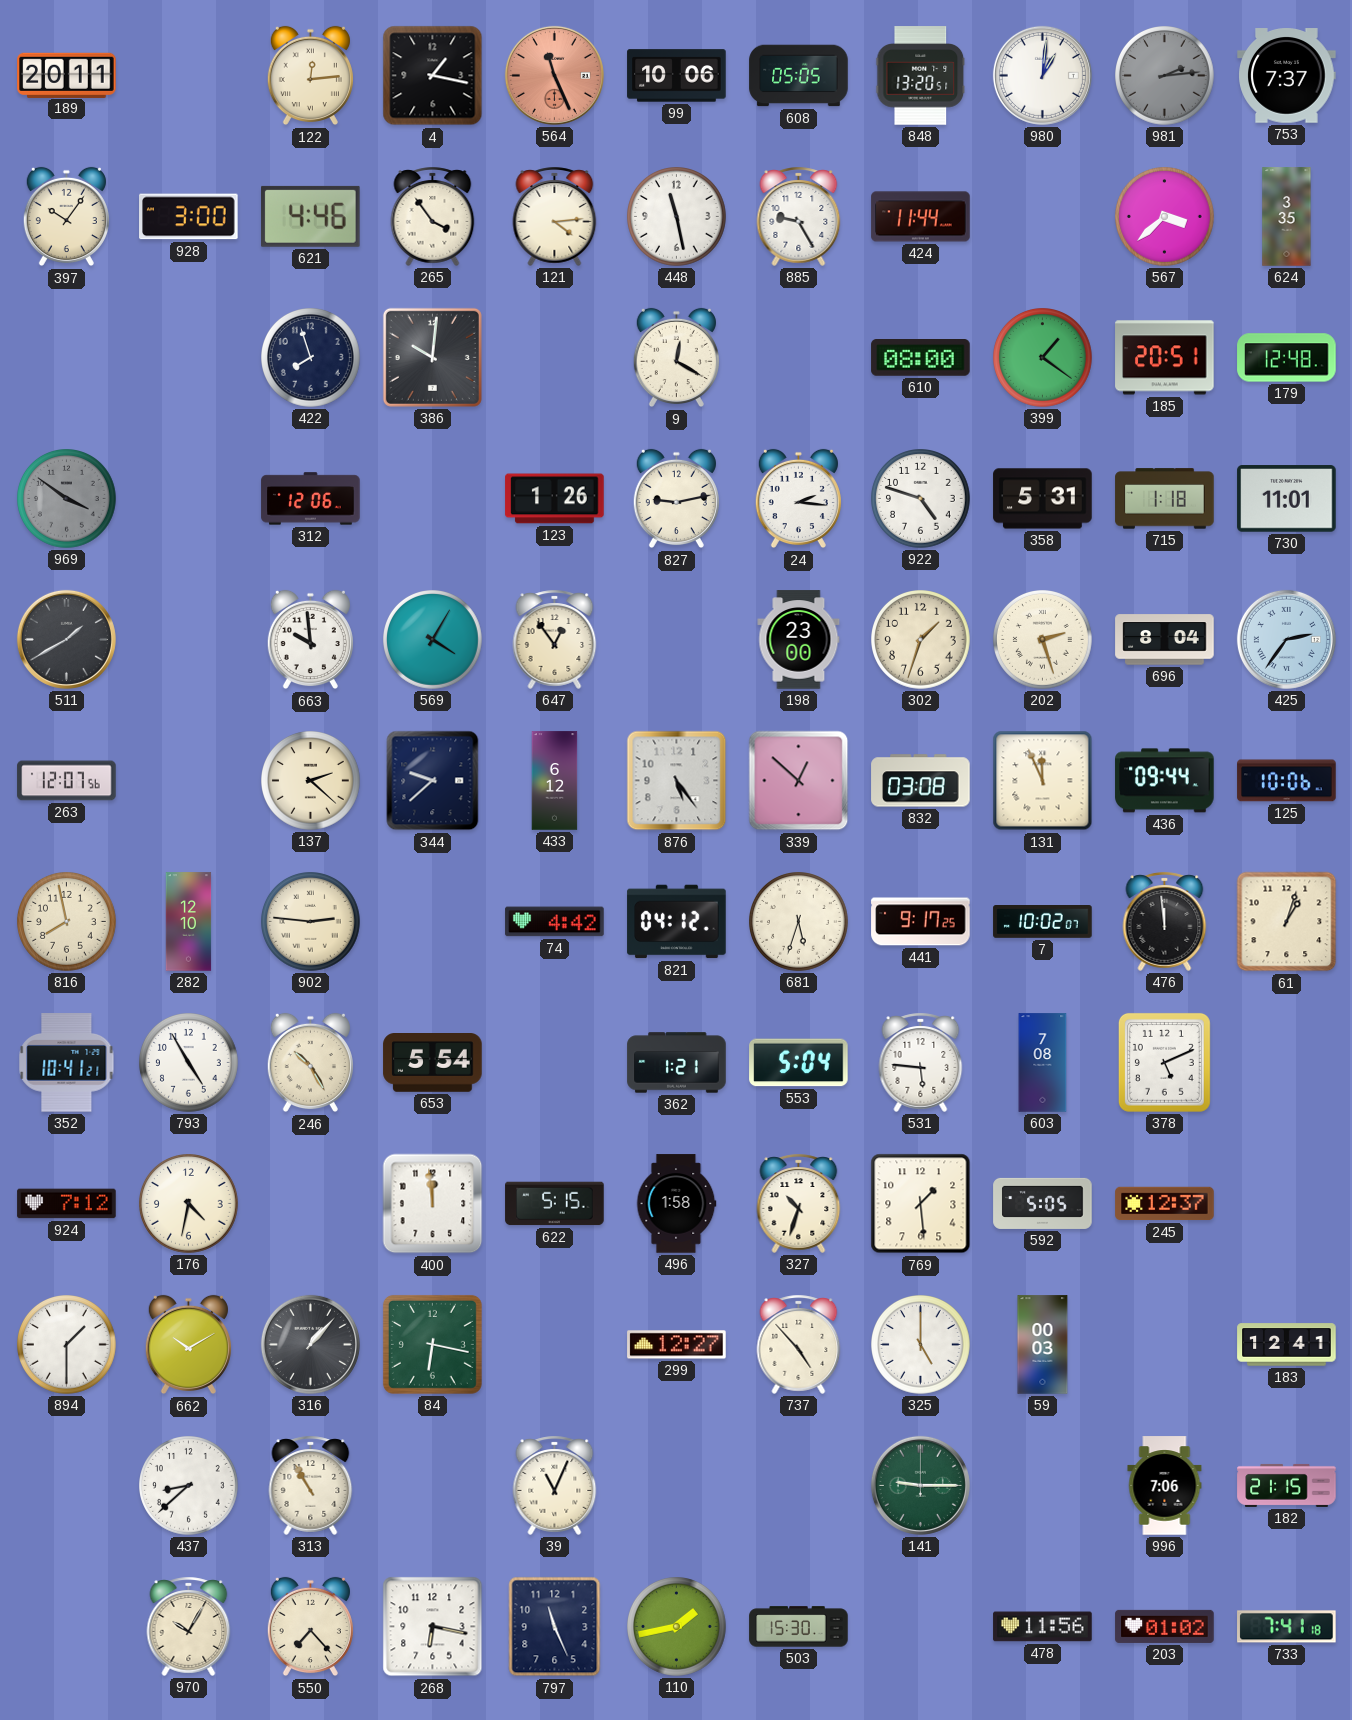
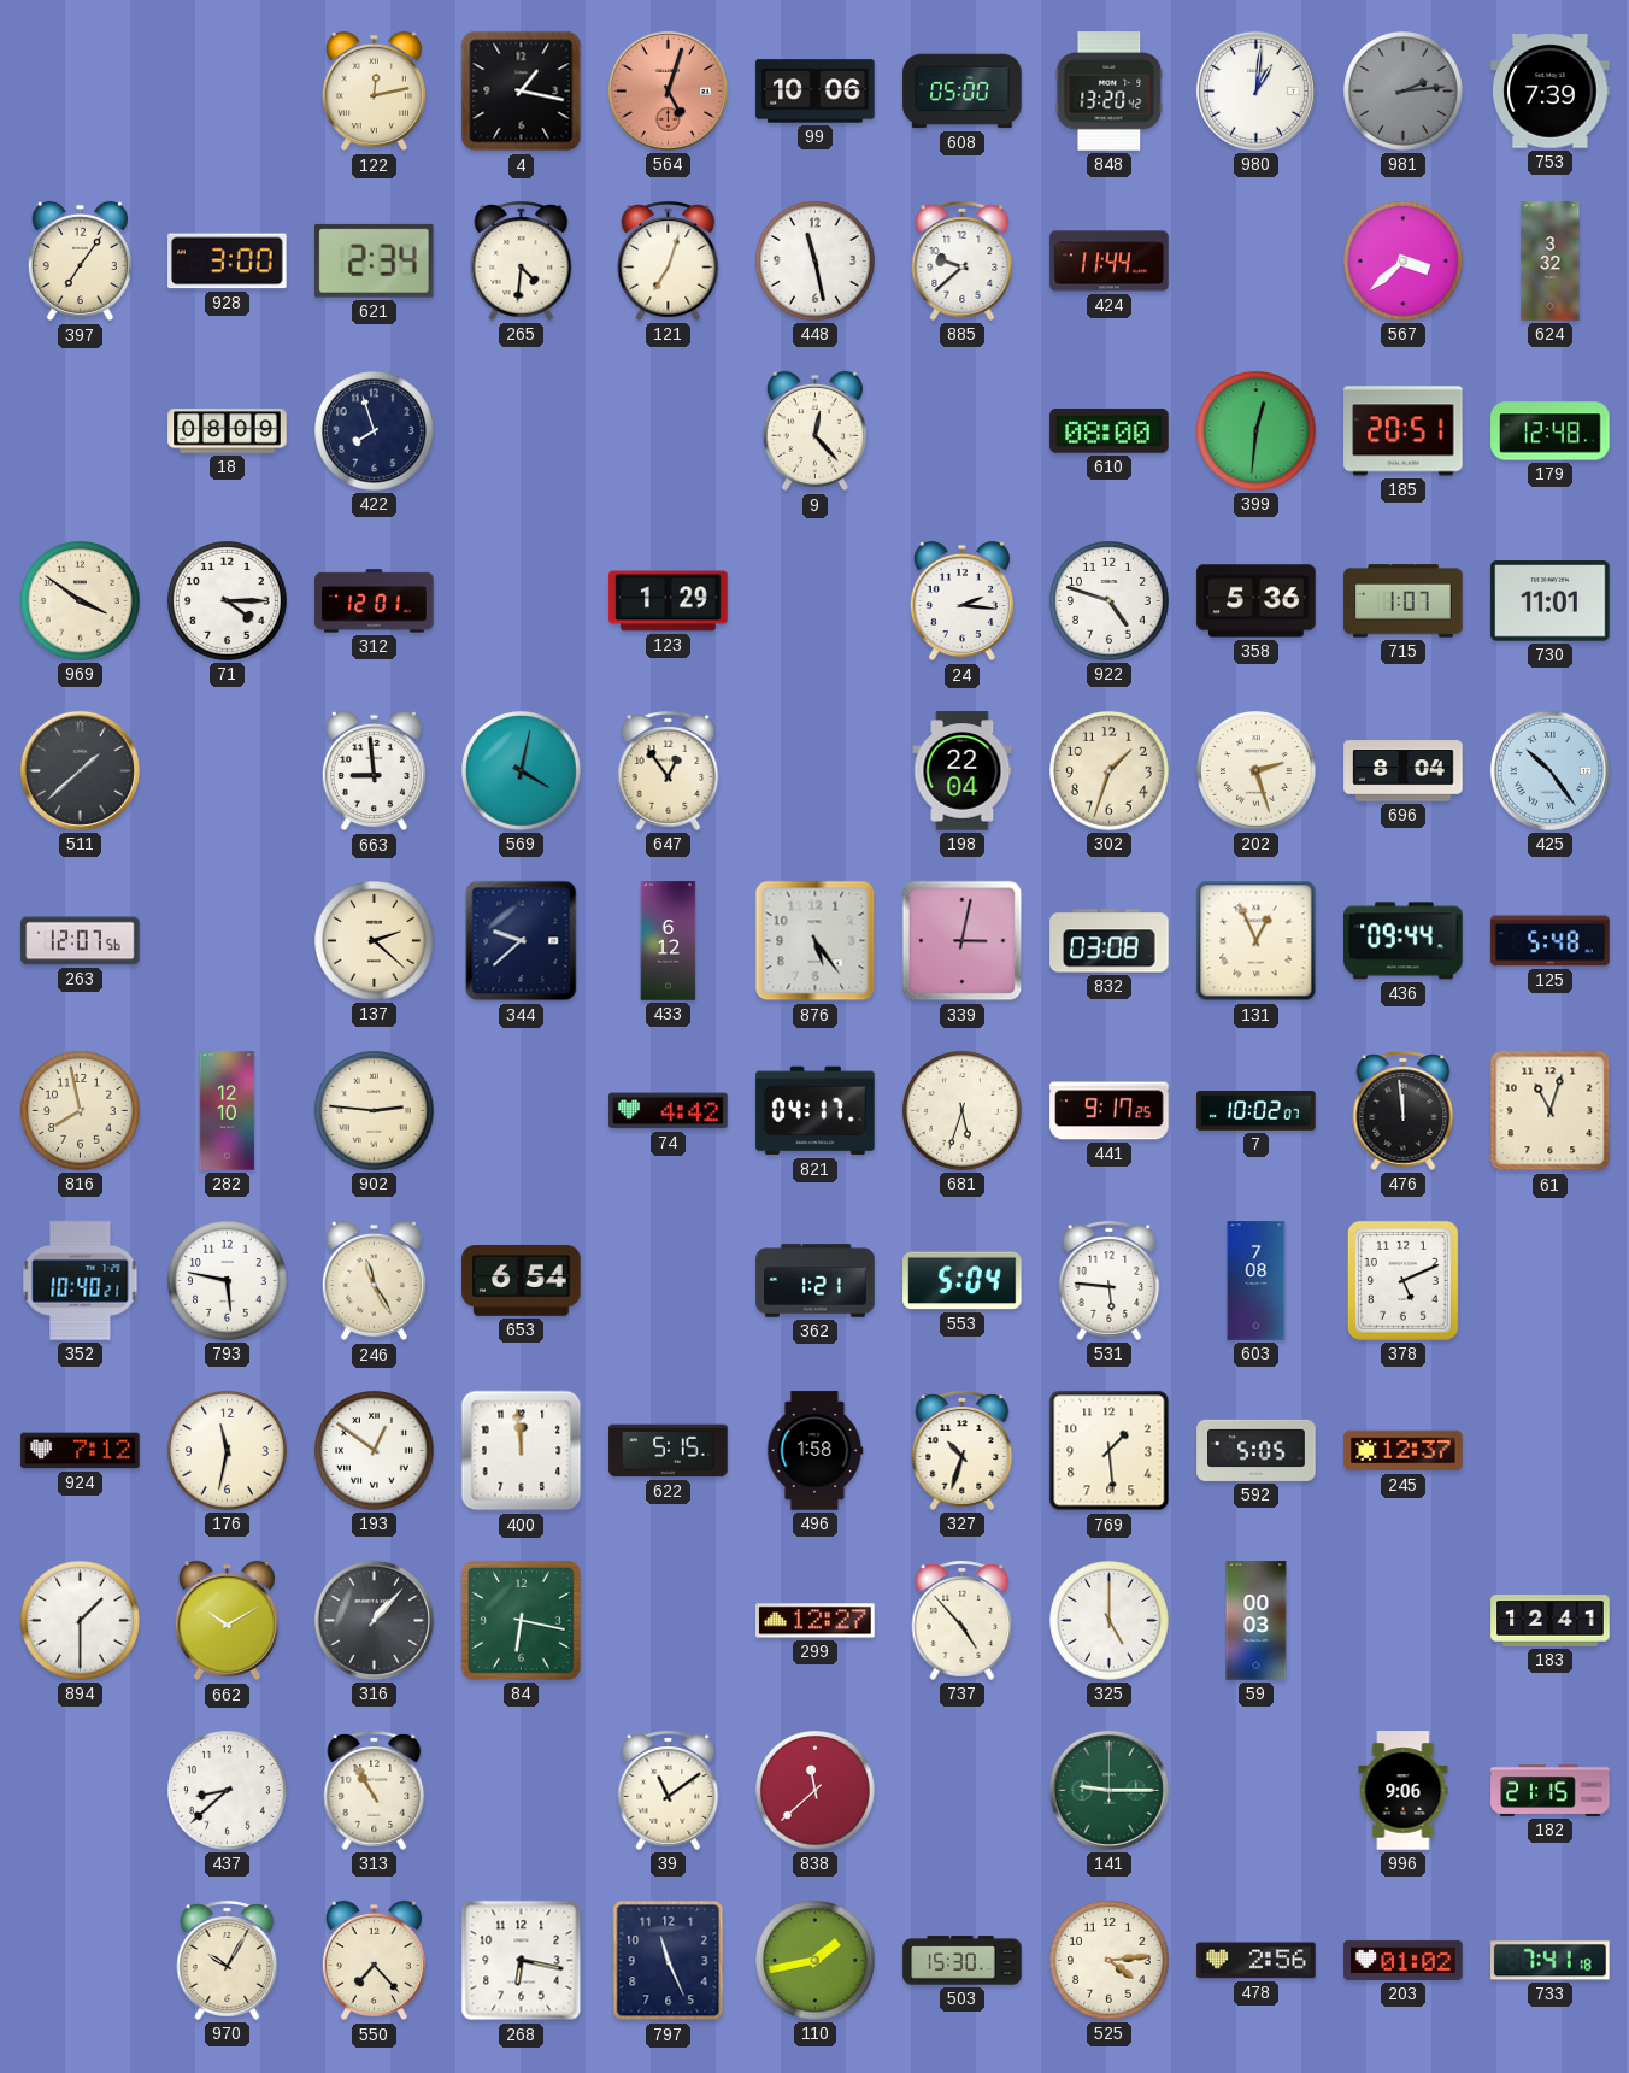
189: 20:11 -> none (67, 75)
122: 12:14 -> 12:13 (374, 92)
564: 11:26 -> 5:03 (668, 90)
608: 05:05 -> 05:00 (963, 92)
848: 13:20:51 -> 13:20:42 (1110, 92)
753: 7:37 -> 7:39 (1551, 92)
397: 10:06 -> 7:06 (80, 262)
621: 4:46 -> 2:34 (375, 260)
265: 3:54 -> 4:31 (522, 260)
121: 4:14 -> 7:03 (669, 260)
885: 9:25 -> 9:38 (963, 260)
624: 3:35 -> 3:32 (1551, 262)
18: none -> 08:09 (228, 431)
386: 10:01 -> none (432, 357)
9: 12:20 -> 12:23 (814, 431)
399: 1:21 -> 12:31 (1257, 431)
969 dial: grey -> cream (81, 601)
71: none -> 4:15 (228, 601)
312: 12:06 -> 12:01 (375, 601)
123: 1:26 -> 1:29 (669, 601)
827: 9:13 -> none (676, 499)
358: 5:31 -> 5:36 (1257, 601)
715: 1:18 -> 1:07 (1404, 601)
511: 1:40 -> 1:38 (80, 770)
663: 9:59 -> 8:59 (374, 771)
569: 4:05 -> 4:02 (522, 771)
198: 23:00 -> 22:04 (963, 771)
425: 2:36 -> 10:24 (1549, 770)
339: 12:52 -> 3:02 (963, 941)
131: 11:56 -> 12:56 (1257, 941)
125: 10:06 -> 5:48 (1551, 941)
821: 04:12 -> 04:17 (816, 1111)
61: 1:03 -> 11:03 (1551, 1111)
352: 10:41 -> 10:40 (81, 1281)
793: 4:55 -> 5:47 (228, 1281)
246: 10:25 -> 11:25 (374, 1281)
653: 5:54 -> 6:54 (522, 1281)
176: 4:32 -> 11:32 (228, 1451)
193: none -> 12:51 (375, 1451)
39: 11:04 -> 11:09 (669, 1790)
838: none -> 11:38 (816, 1791)
996: 7:06 -> 9:06 (1404, 1791)
525: none -> 4:14 (1110, 1961)
478: 11:56 -> 2:56 (1257, 1961)
